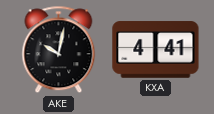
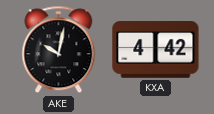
KXA: 4:41 -> 4:42 (156, 50)
